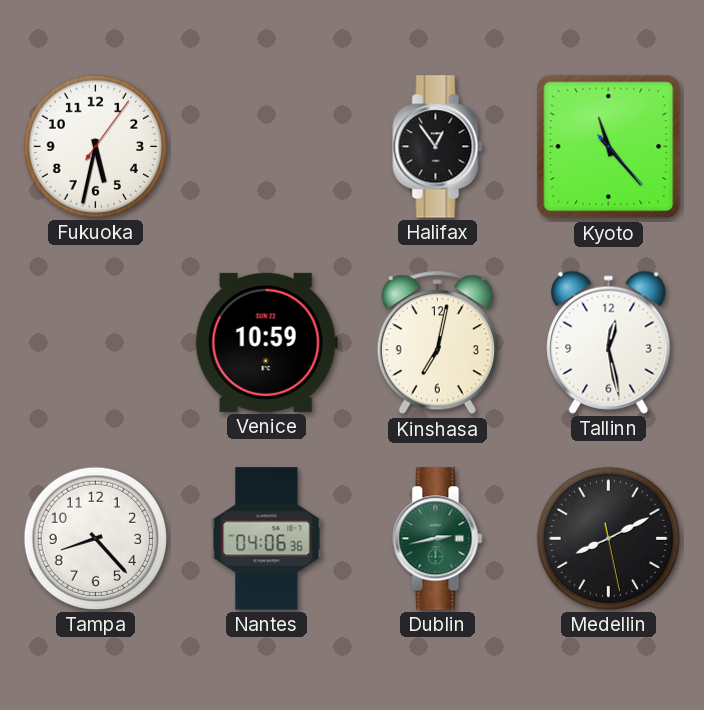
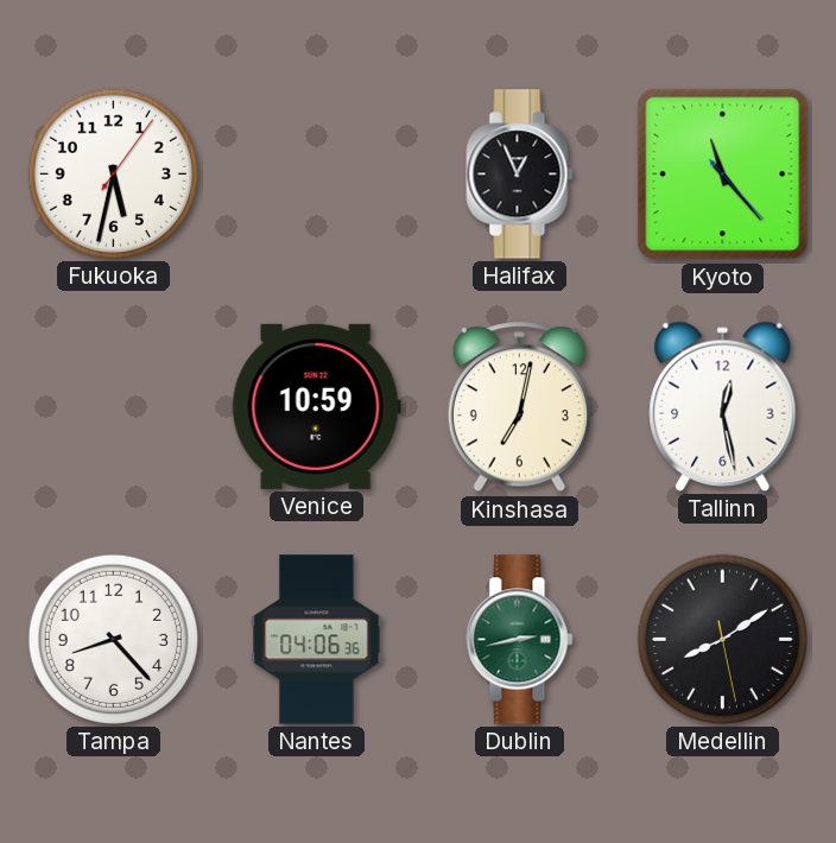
Halifax: 12:54 -> 12:56 (520, 175)
Medellin: 8:10 -> 8:09 (722, 639)
